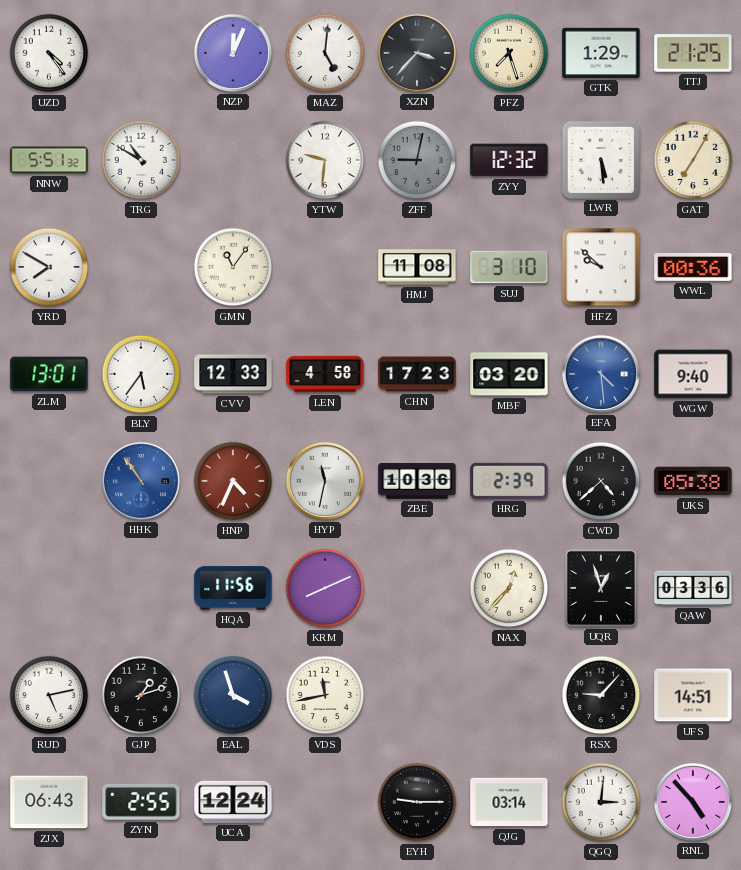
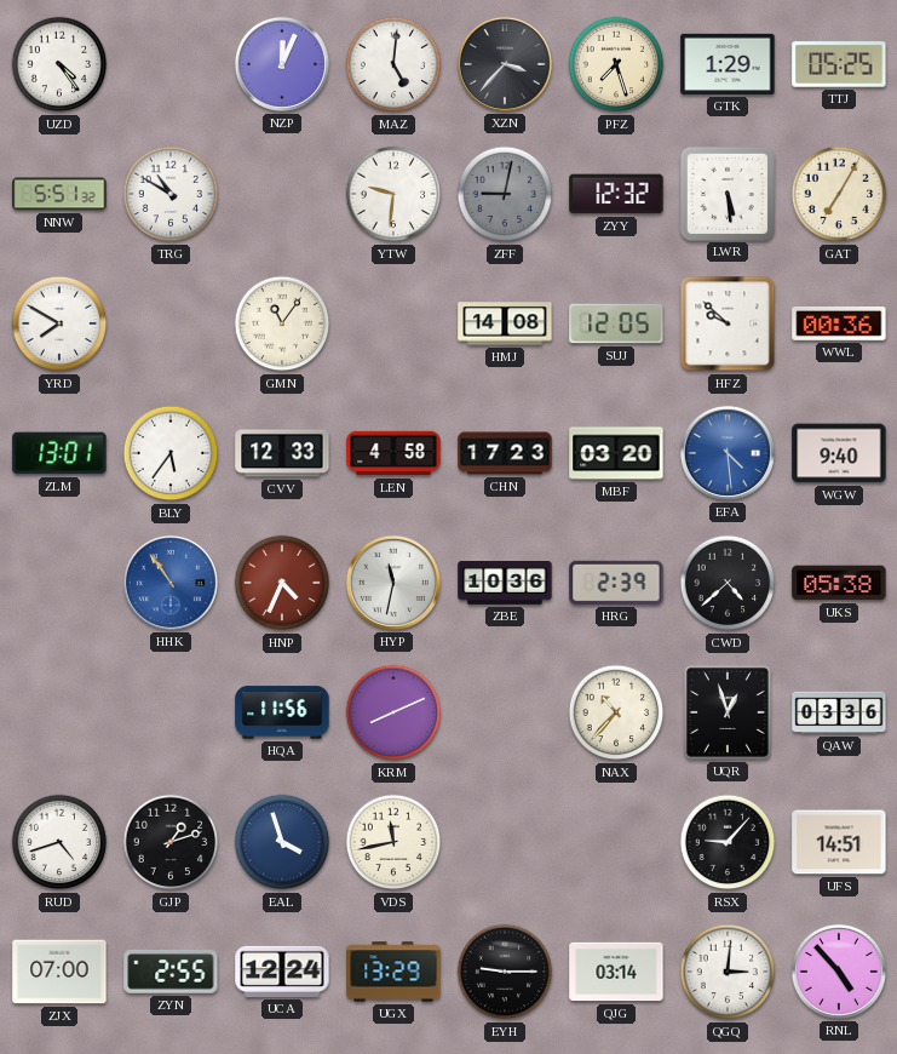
TTJ: 21:25 -> 05:25 (839, 64)
HMJ: 11:08 -> 14:08 (505, 323)
SUJ: 3:10 -> 12:05 (616, 323)
NAX: 12:37 -> 10:37 (616, 712)
RUD: 5:13 -> 4:42 (59, 842)
ZJX: 06:43 -> 07:00 (59, 972)
UGX: none -> 13:29 (393, 972)
